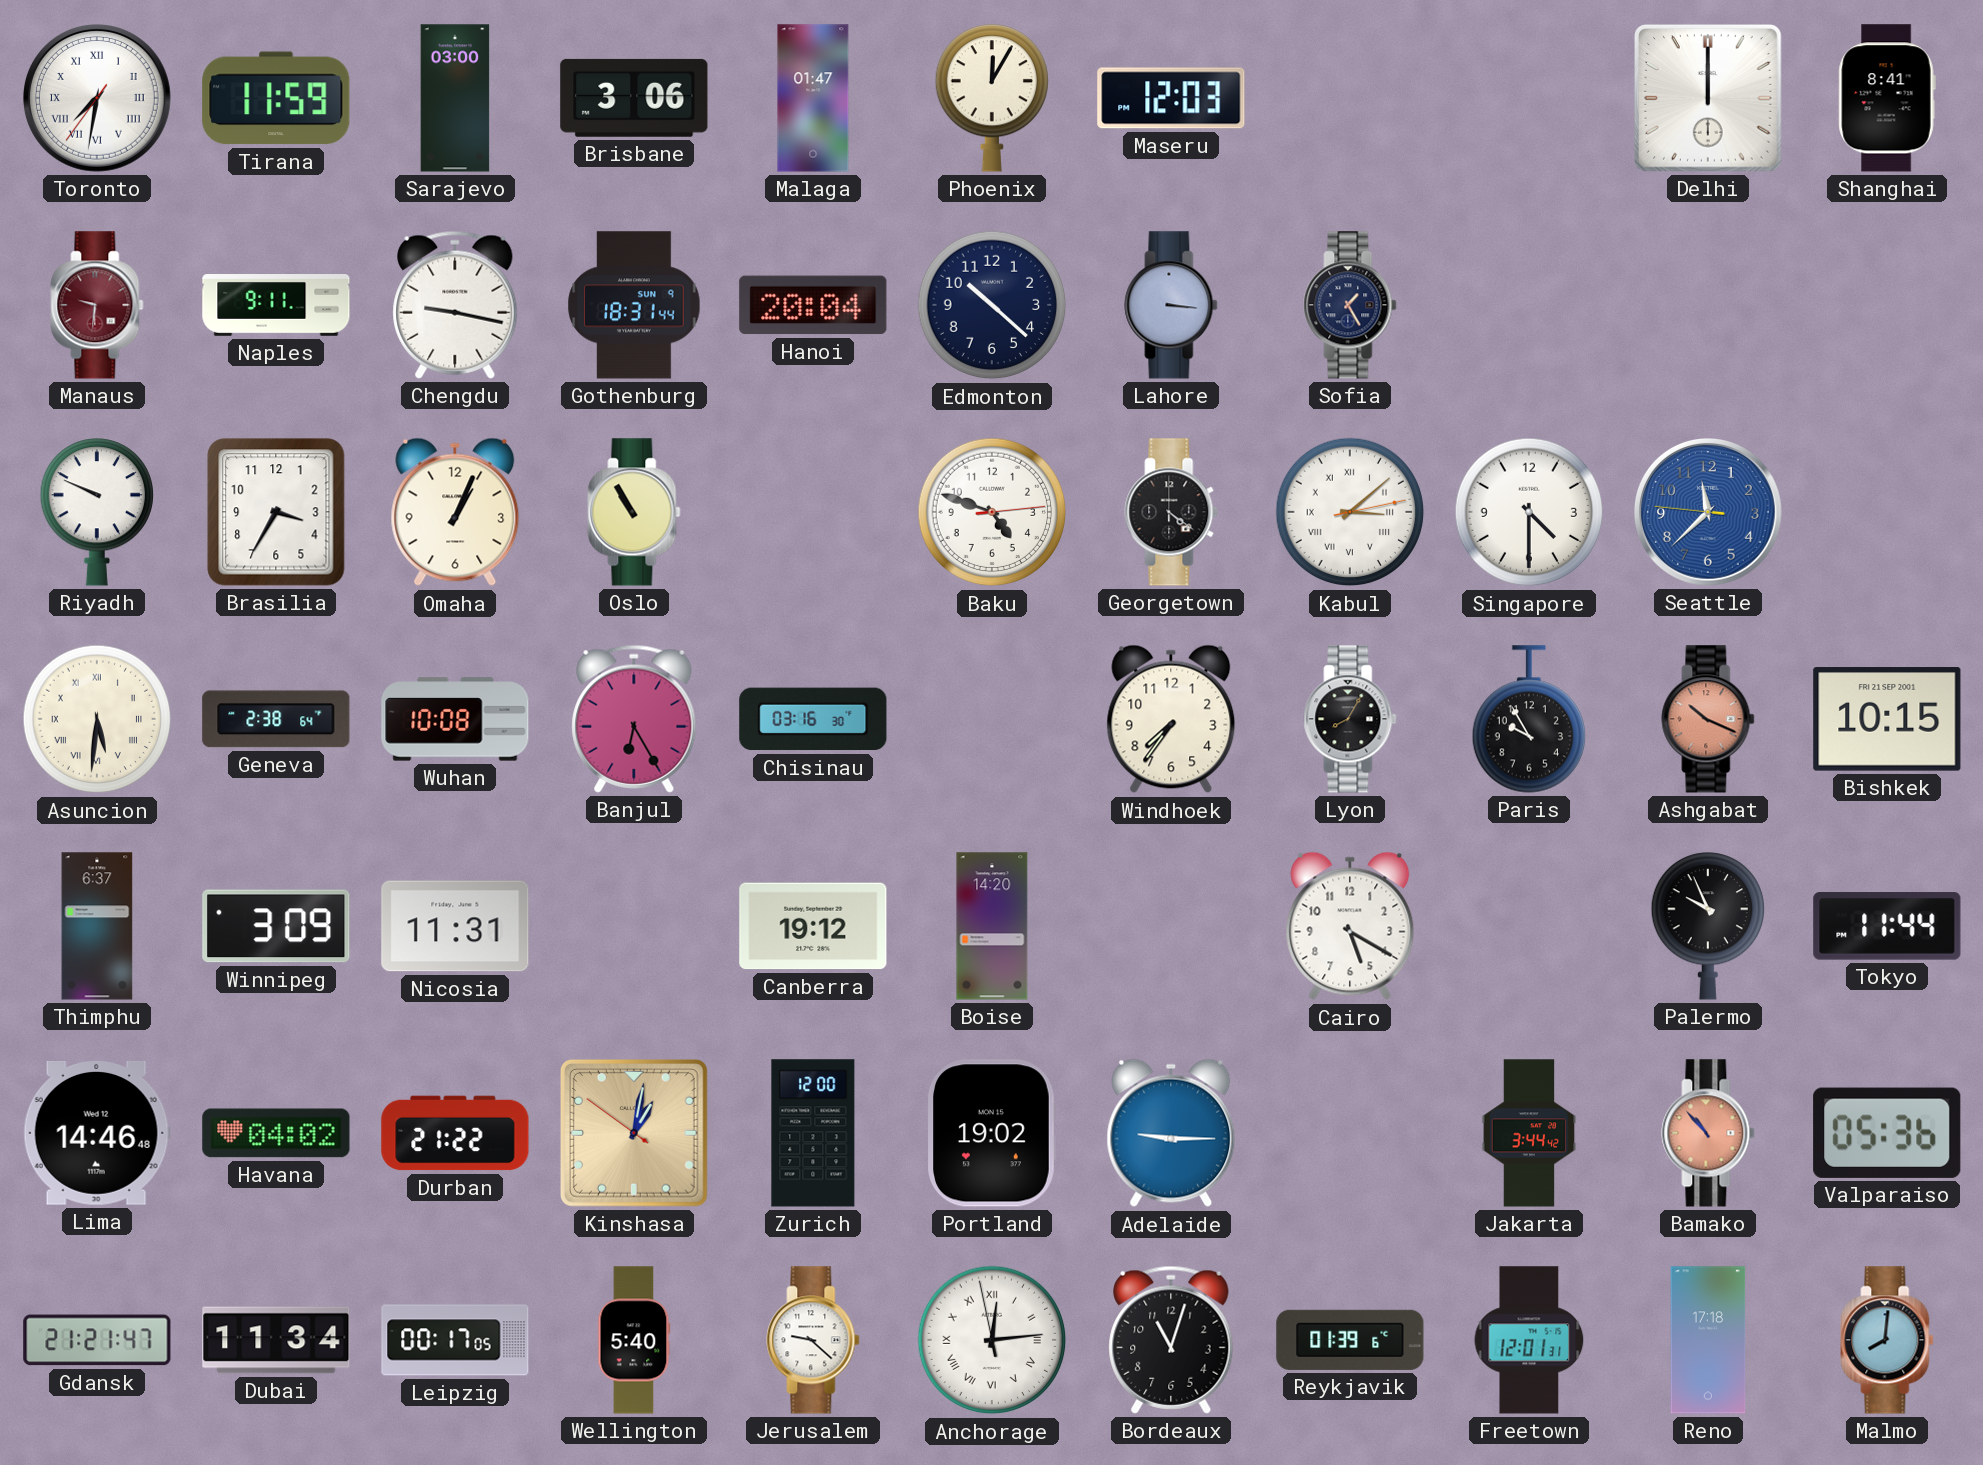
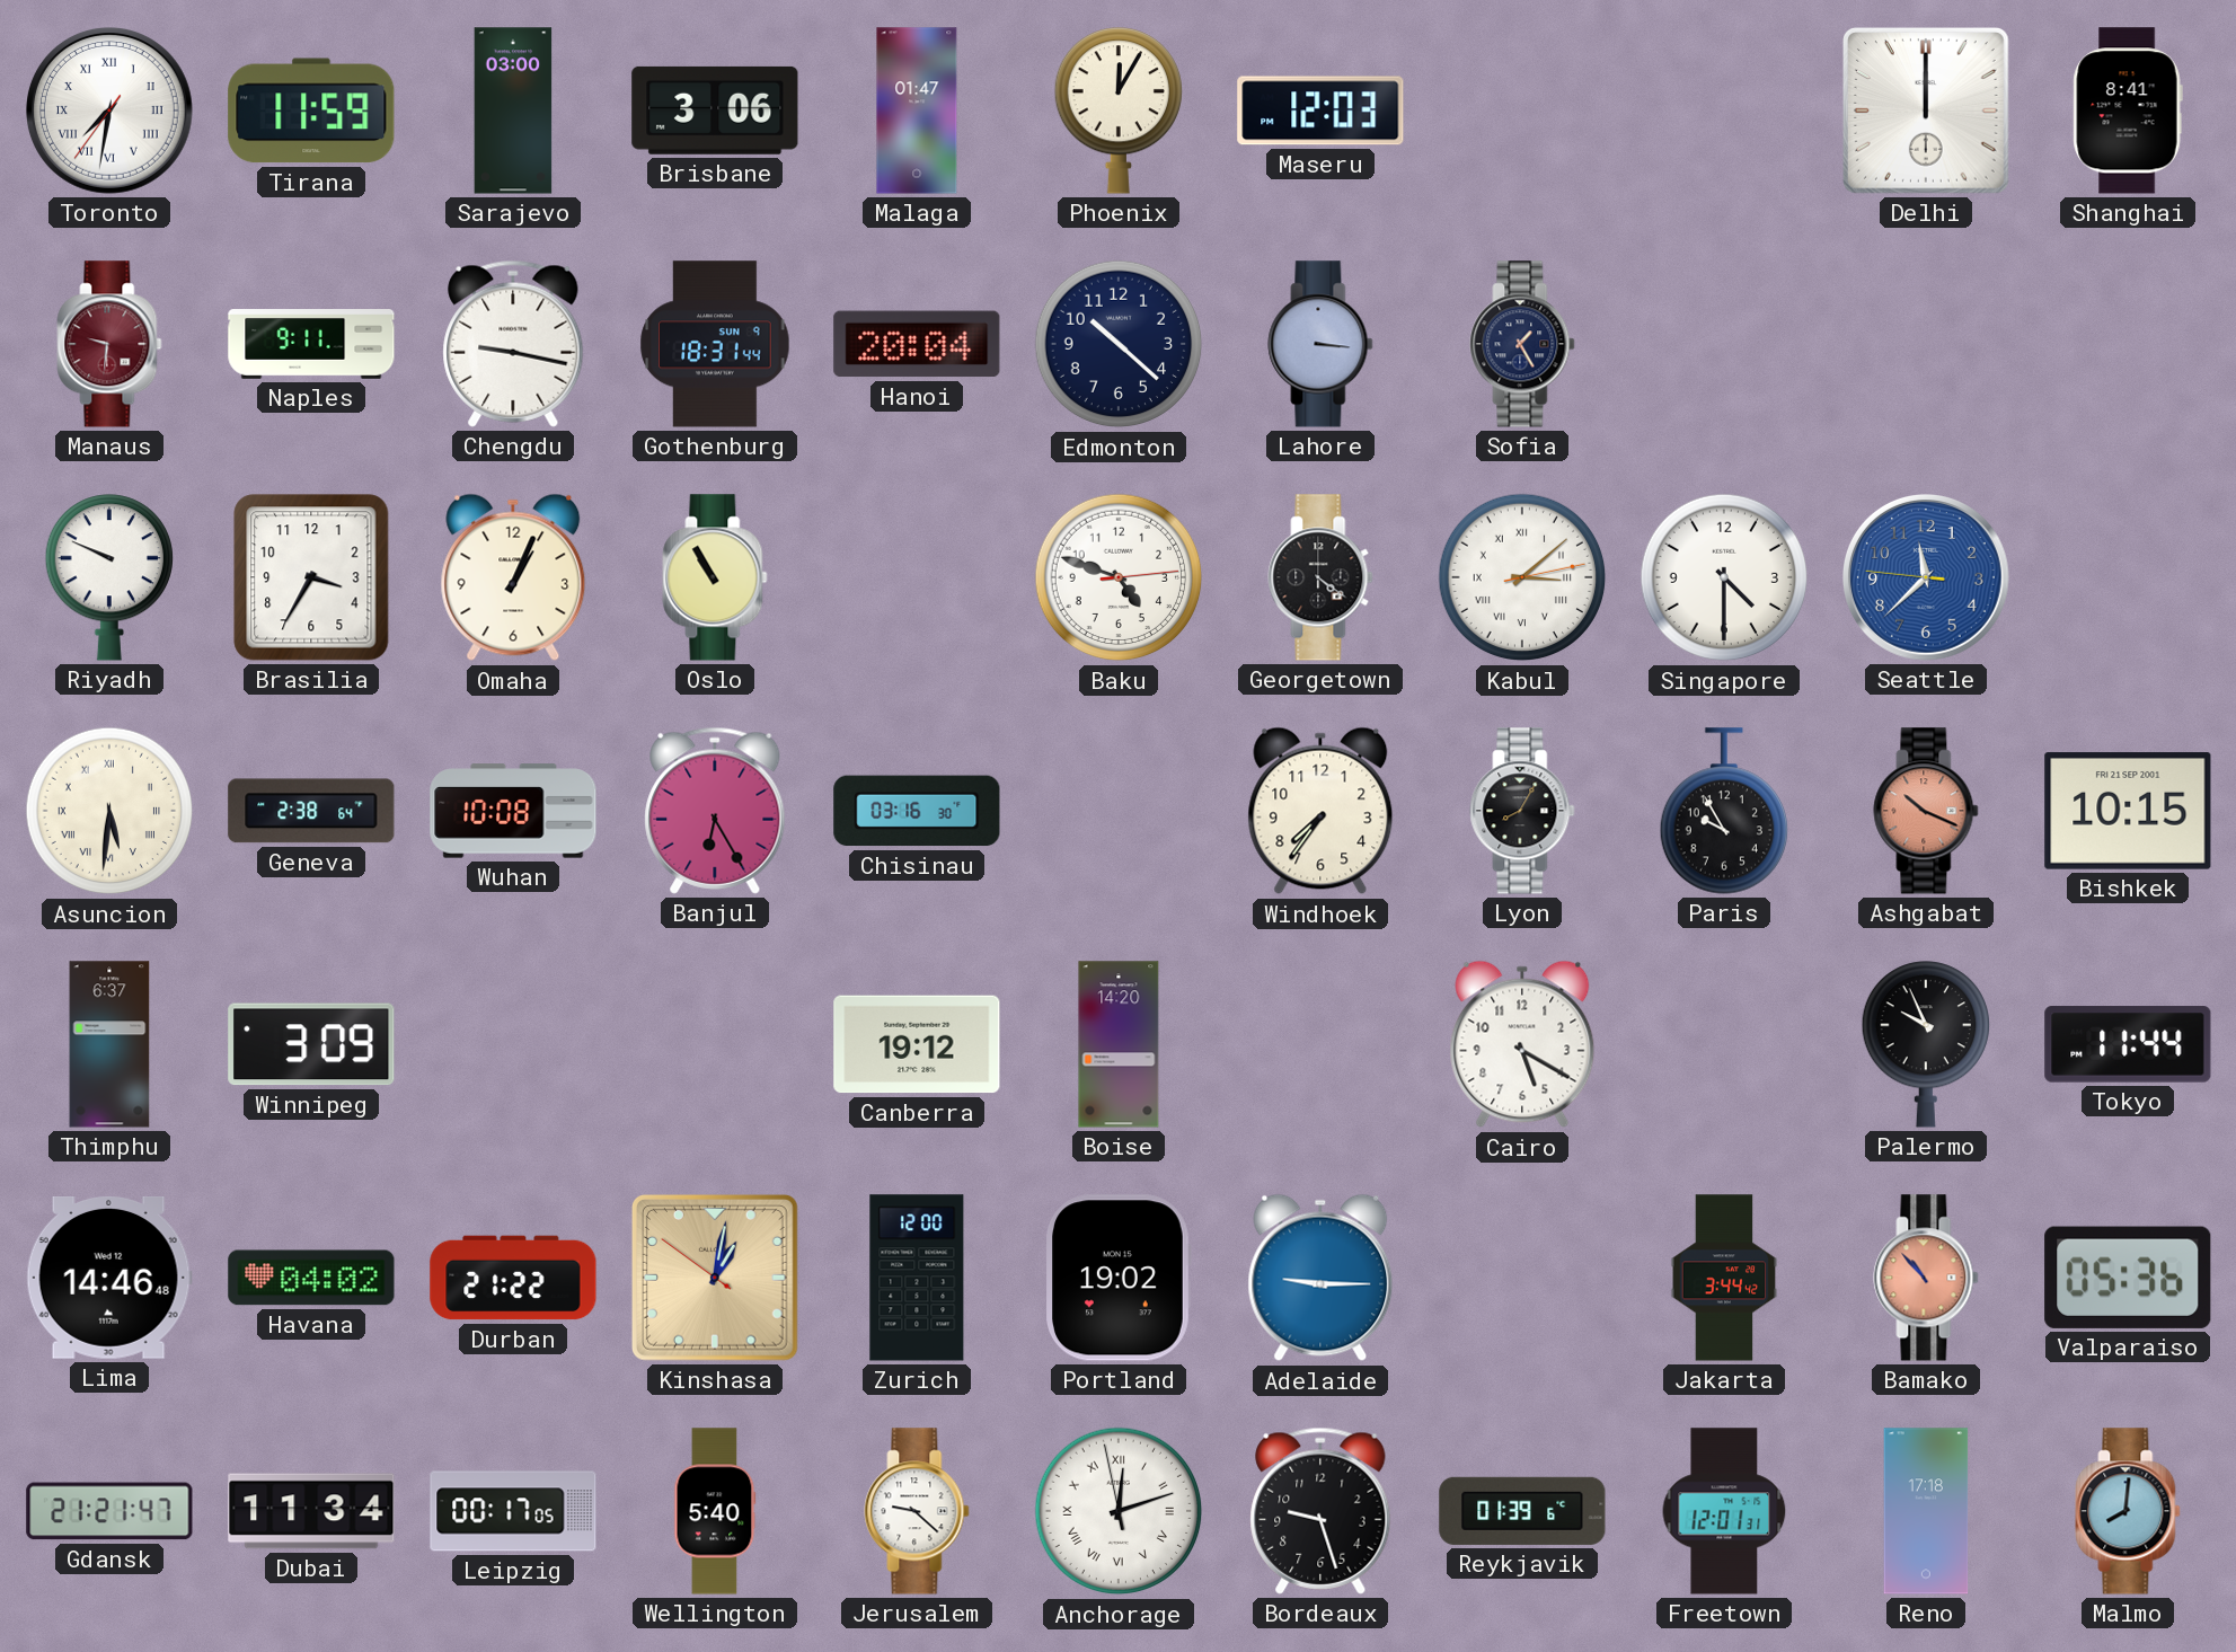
Nicosia: 11:31 -> none (455, 926)
Anchorage: 12:13 -> 12:11 (1119, 1511)
Bordeaux: 11:03 -> 9:27 (1320, 1511)
